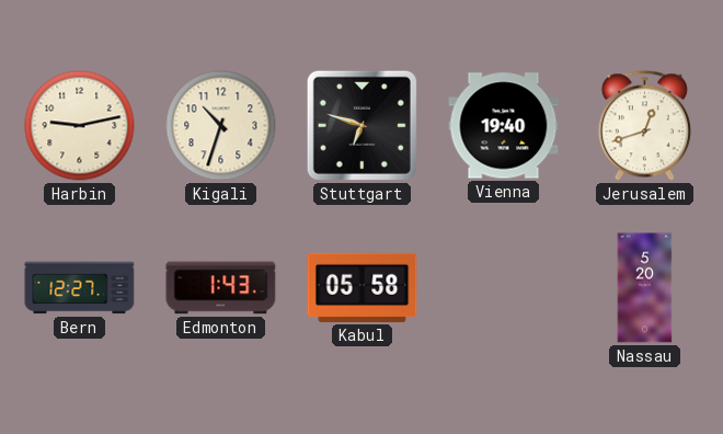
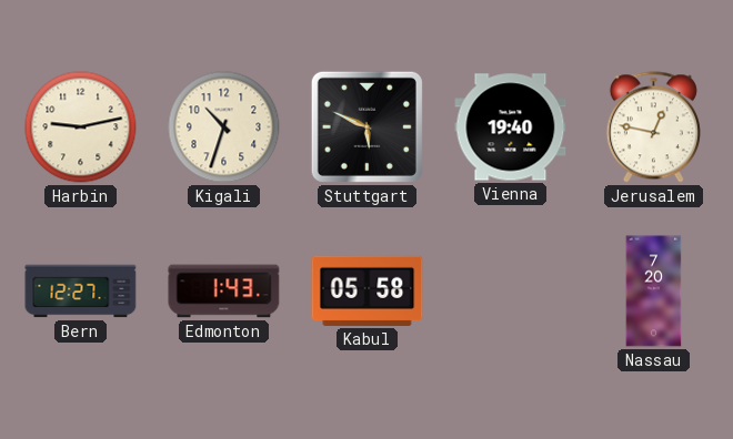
Stuttgart: 6:48 -> 5:49 (366, 126)
Jerusalem: 12:42 -> 12:47 (653, 127)
Nassau: 5:20 -> 7:20 (654, 292)
